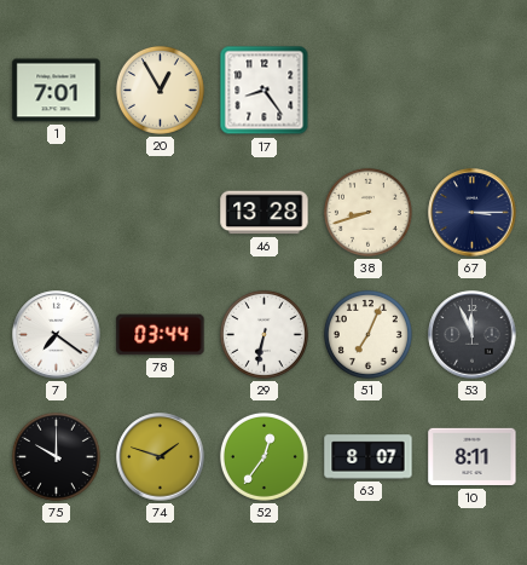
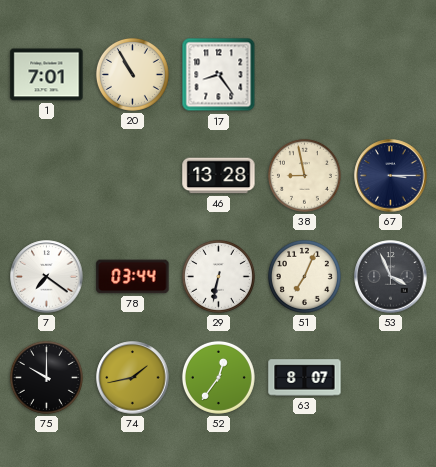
20: 12:55 -> 10:55 (132, 74)
38: 8:42 -> 8:58 (304, 175)
53: 11:56 -> 3:56 (391, 277)
74: 1:48 -> 1:43 (133, 378)
10: 8:11 -> none (473, 457)
